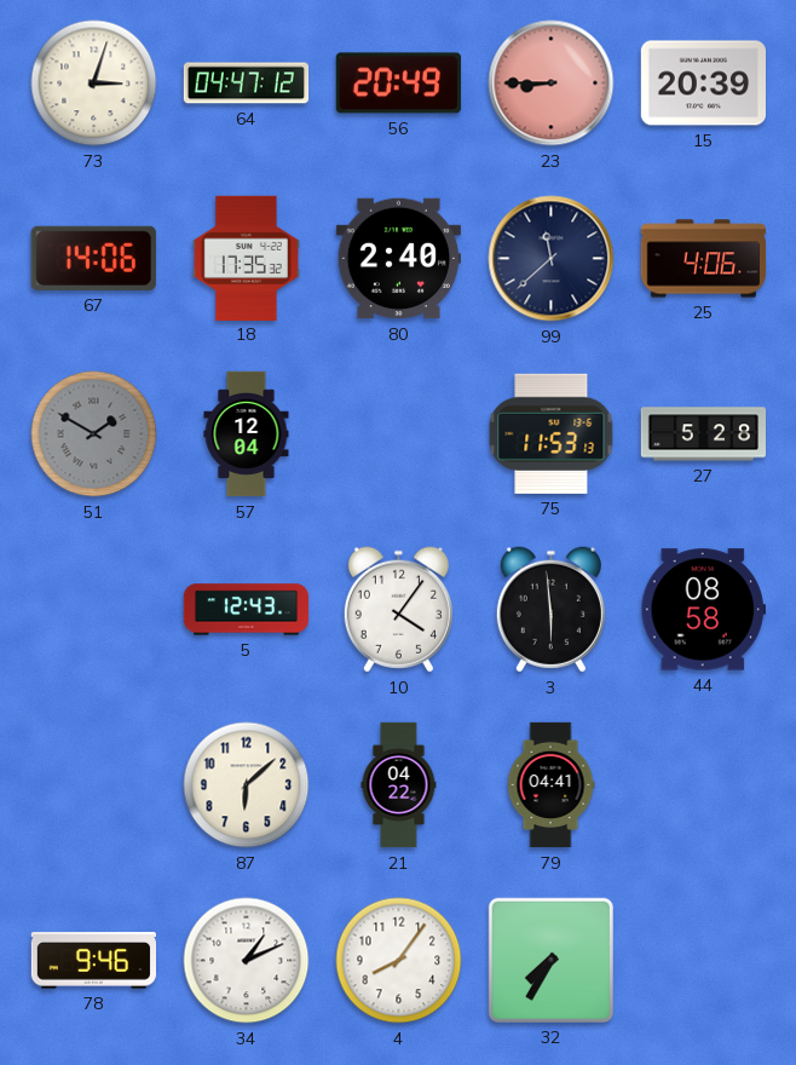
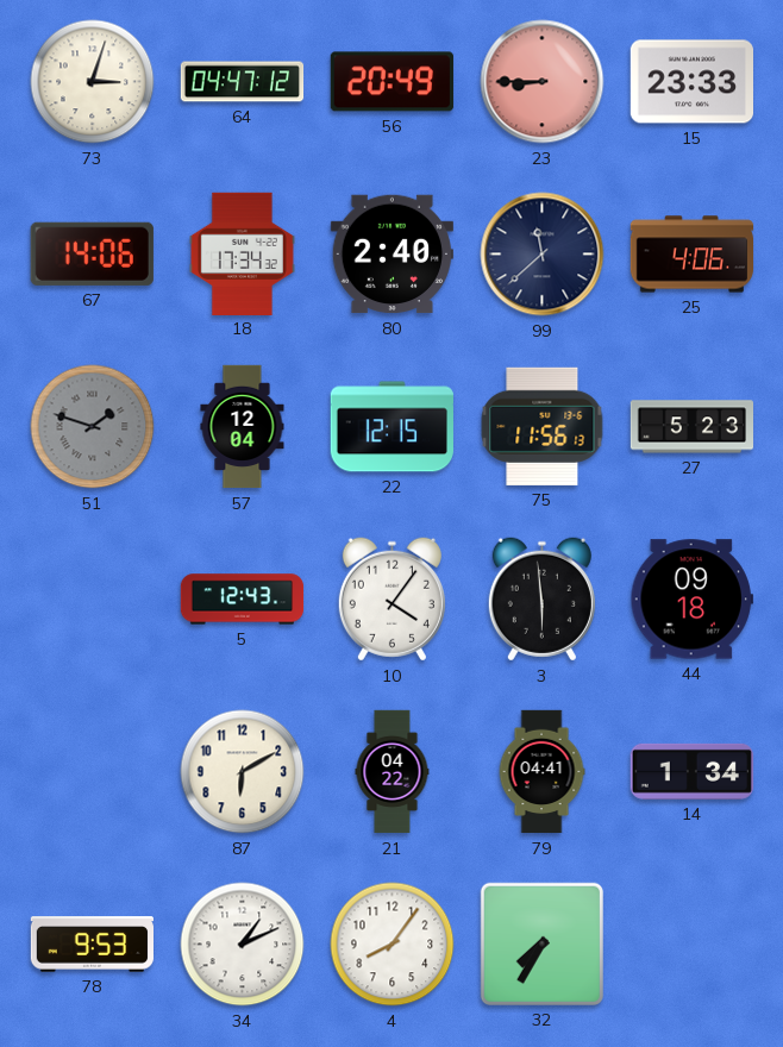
15: 20:39 -> 23:33 (691, 82)
18: 17:35 -> 17:34 (242, 253)
51: 1:50 -> 1:48 (93, 427)
22: none -> 12:15 (391, 427)
75: 11:53 -> 11:56 (543, 426)
27: 5:28 -> 5:23 (691, 427)
44: 08:58 -> 09:18 (691, 600)
87: 6:08 -> 6:10 (243, 772)
14: none -> 1:34 (691, 771)
78: 9:46 -> 9:53 (93, 945)
